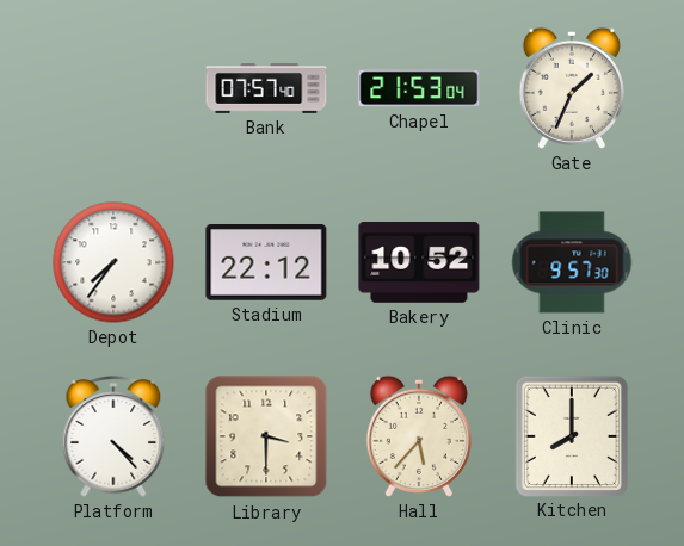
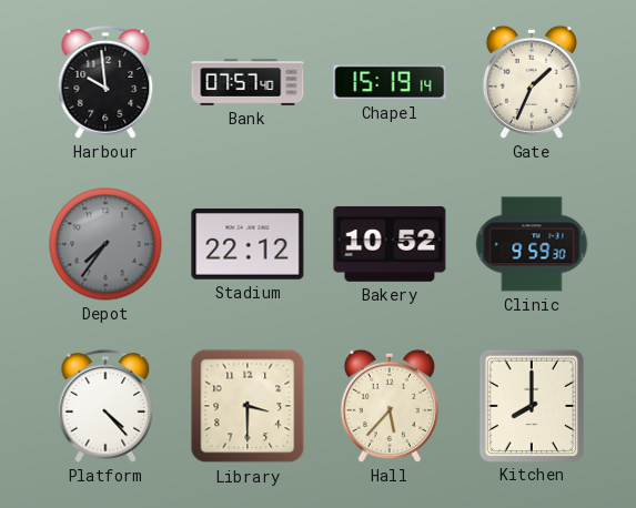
Harbour: none -> 9:59 (105, 83)
Chapel: 21:53 -> 15:19 (390, 82)
Depot dial: white -> grey (105, 244)
Clinic: 9:57 -> 9:59 (532, 244)
